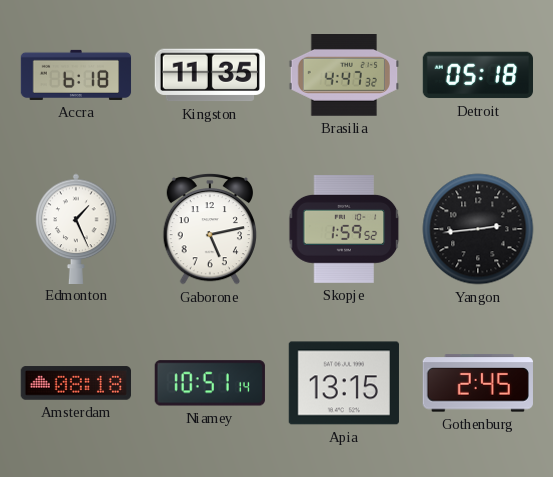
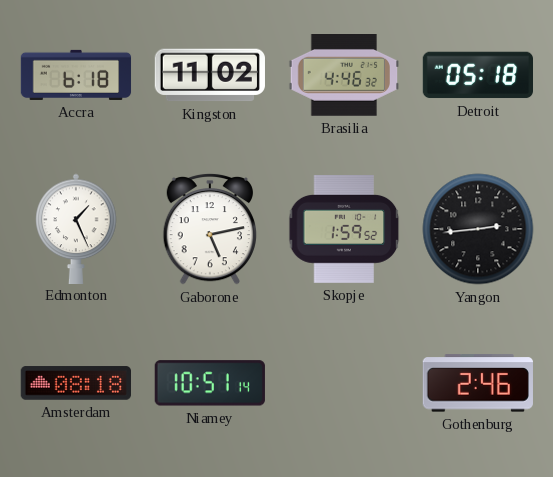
Kingston: 11:35 -> 11:02 (210, 75)
Brasilia: 4:47 -> 4:46 (343, 76)
Apia: 13:15 -> none (344, 383)
Gothenburg: 2:45 -> 2:46 (478, 383)
